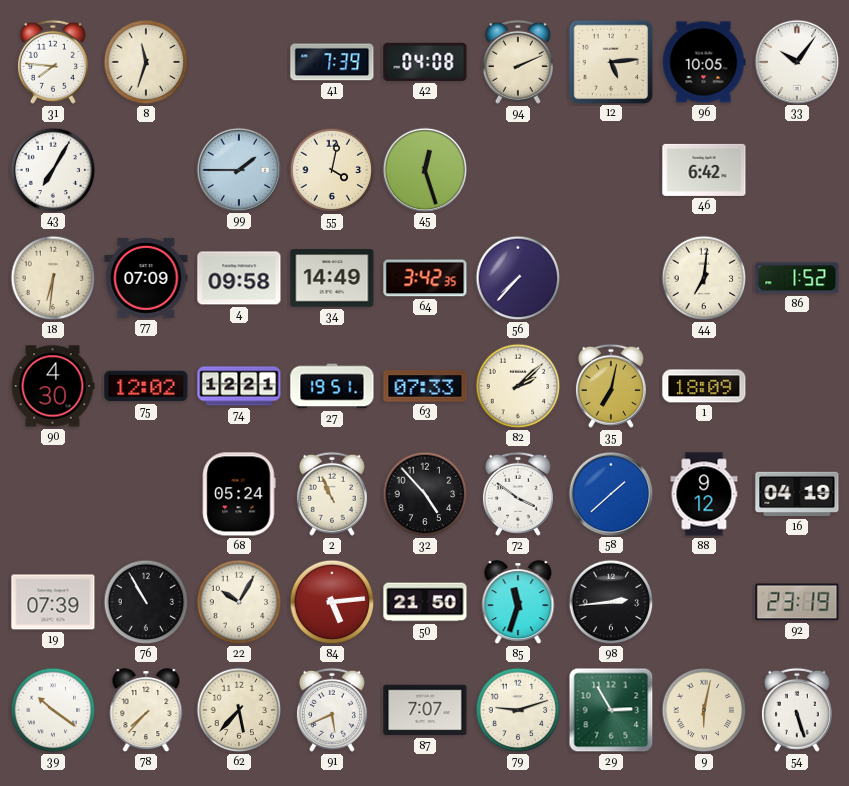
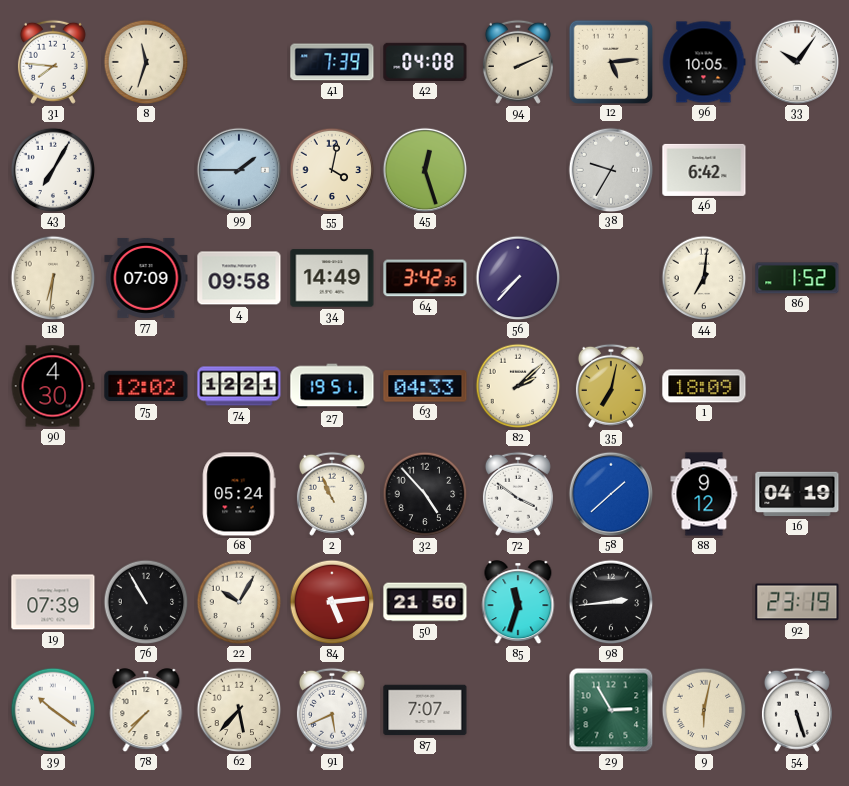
38: none -> 9:35 (610, 169)
63: 07:33 -> 04:33 (425, 386)
79: 9:12 -> none (518, 710)
